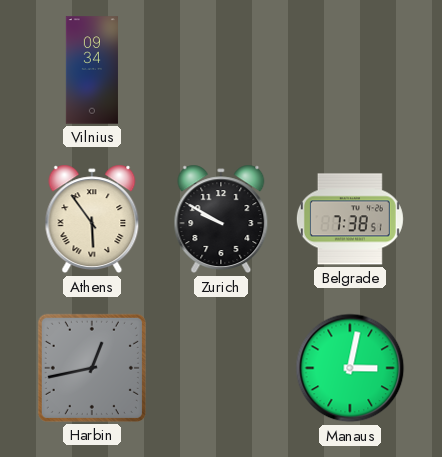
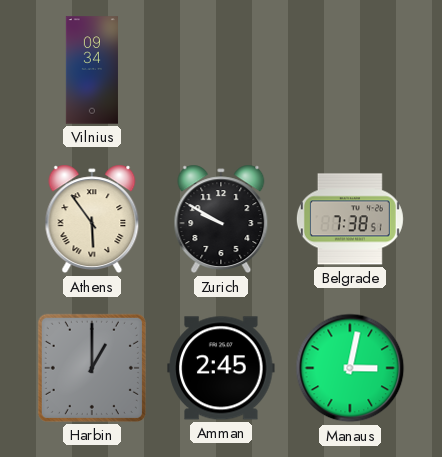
Harbin: 12:43 -> 1:00 (92, 368)
Amman: none -> 2:45 (221, 368)
